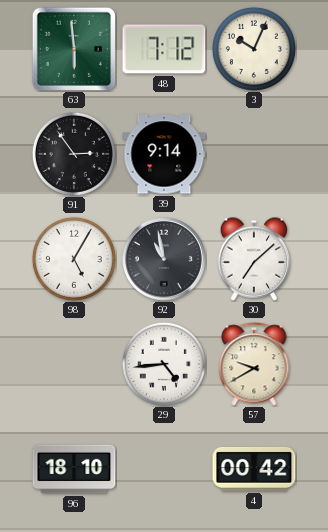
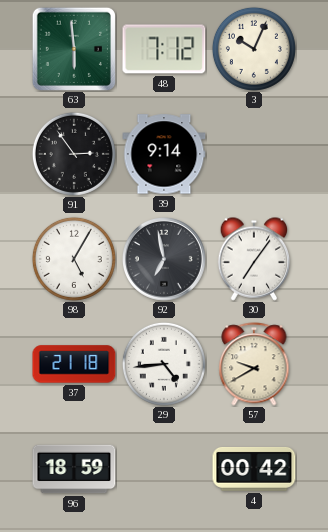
92: 10:58 -> 6:58 (164, 259)
30: 7:08 -> 7:06 (254, 259)
37: none -> 21:18 (74, 364)
96: 18:10 -> 18:59 (74, 469)
